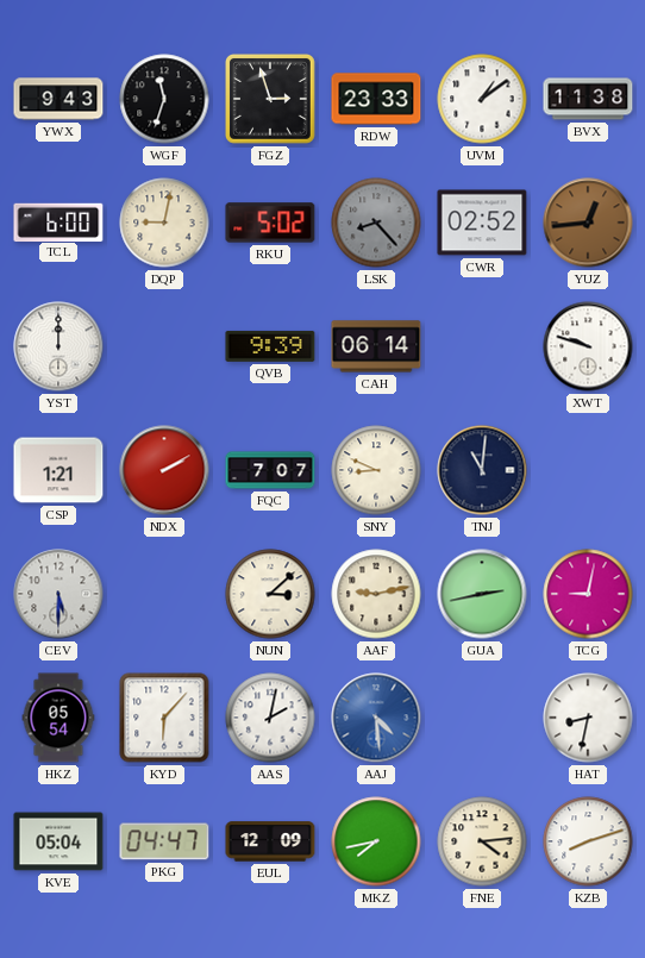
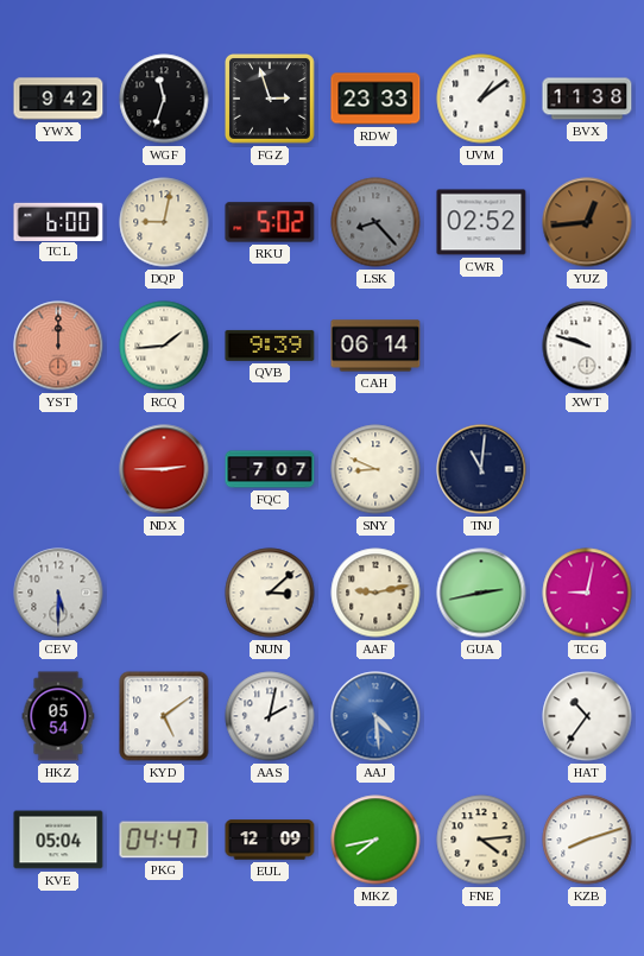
YWX: 9:43 -> 9:42 (58, 99)
YST dial: white -> salmon (58, 346)
RCQ: none -> 1:44 (164, 346)
CSP: 1:21 -> none (58, 470)
NDX: 2:10 -> 2:45 (164, 469)
KYD: 6:07 -> 5:09 (164, 716)
HAT: 8:32 -> 10:36 (587, 716)
